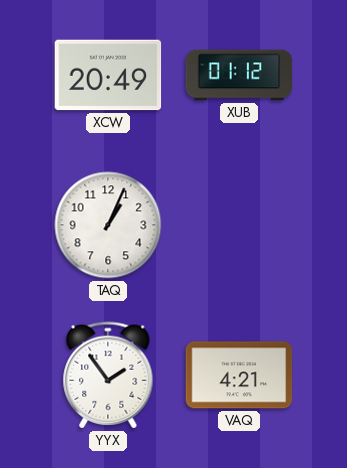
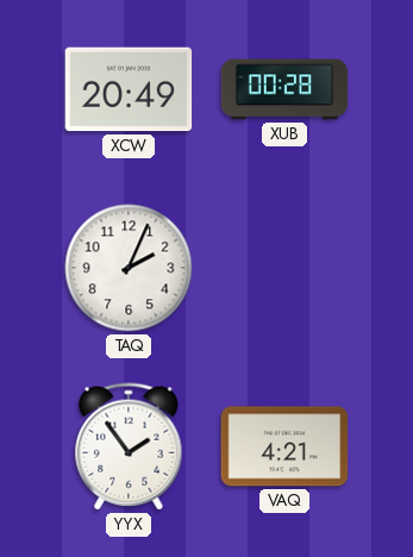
XUB: 01:12 -> 00:28 (284, 89)
TAQ: 1:04 -> 2:04 (129, 268)
